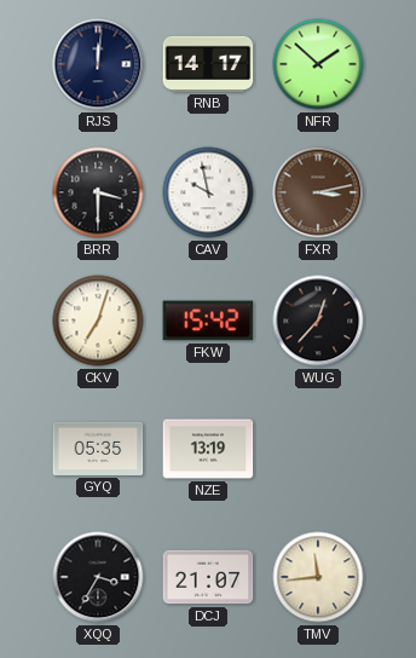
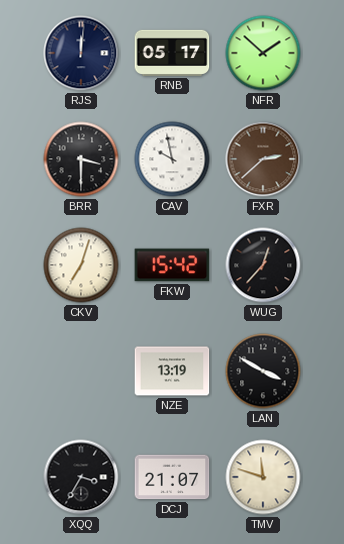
RNB: 14:17 -> 05:17 (172, 53)
FXR: 3:13 -> 2:38 (263, 159)
GYQ: 05:35 -> none (98, 449)
LAN: none -> 3:50 (263, 371)
TMV: 11:44 -> 11:48 (263, 477)
